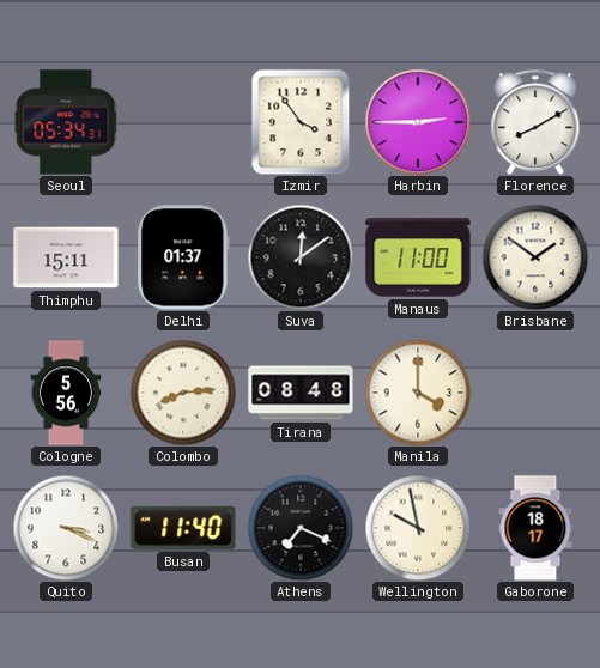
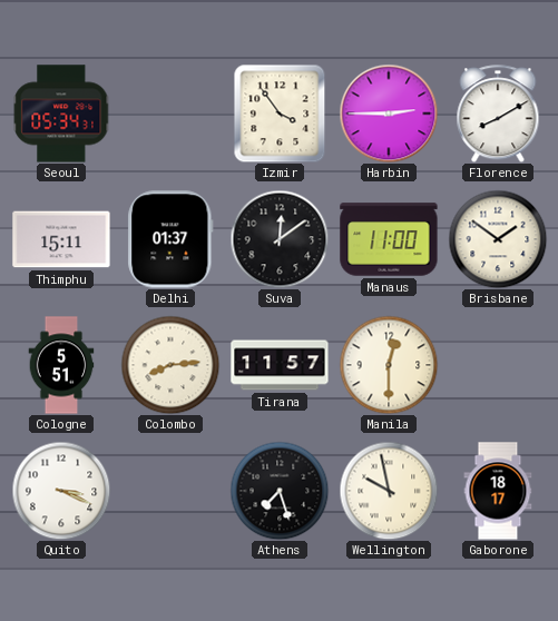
Cologne: 5:56 -> 5:51 (61, 365)
Tirana: 08:48 -> 11:57 (280, 365)
Manila: 4:00 -> 12:30 (389, 365)
Busan: 11:40 -> none (183, 528)
Athens: 7:19 -> 7:27 (280, 491)
